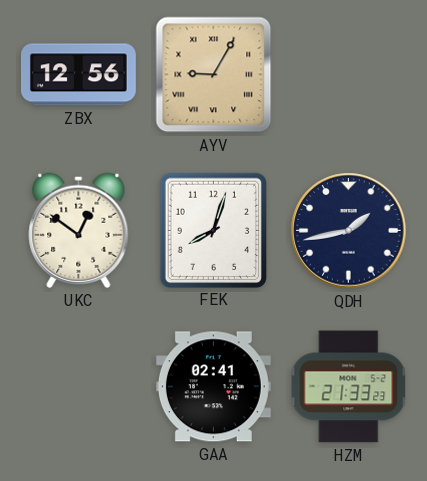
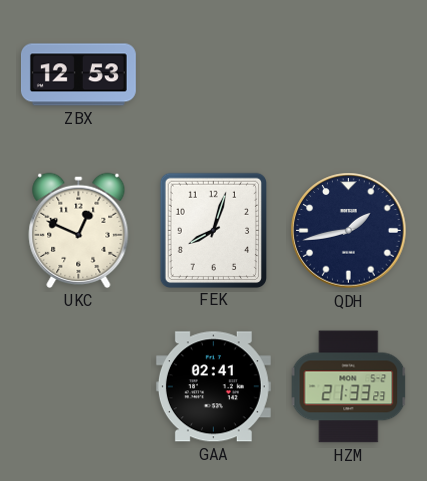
ZBX: 12:56 -> 12:53 (78, 75)
AYV: 9:05 -> none (214, 75)
UKC: 12:51 -> 12:49 (79, 230)
